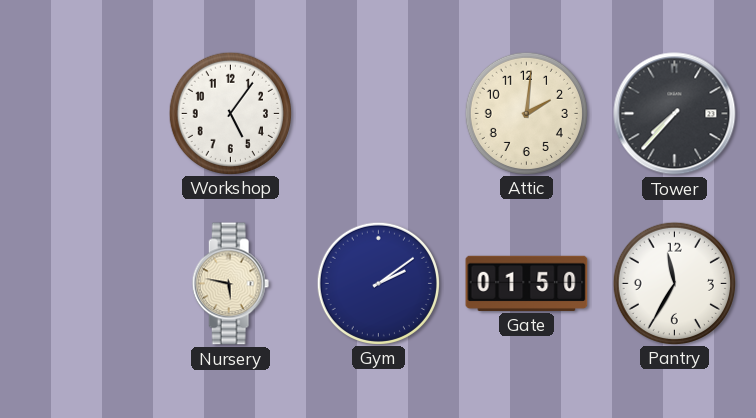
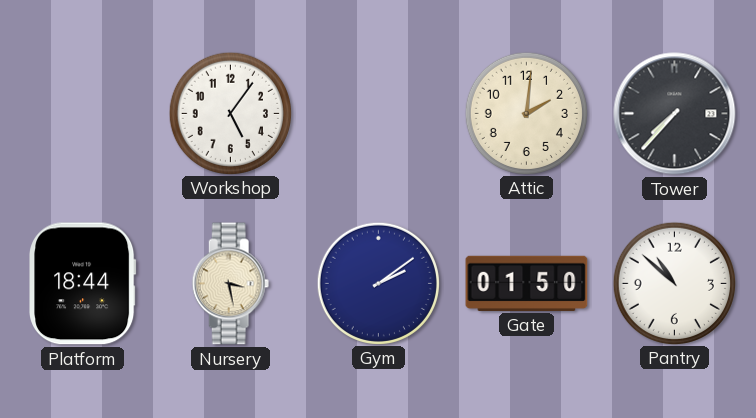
Platform: none -> 18:44 (83, 284)
Nursery: 5:47 -> 3:28 (231, 284)
Pantry: 11:35 -> 10:52 (674, 283)
